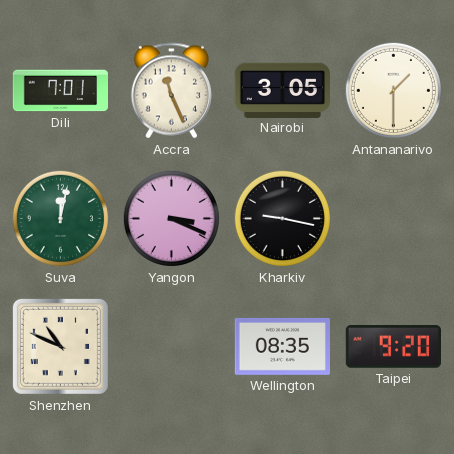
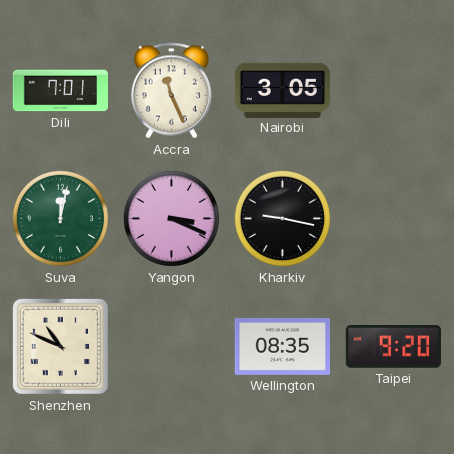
Antananarivo: 1:30 -> none (393, 90)
